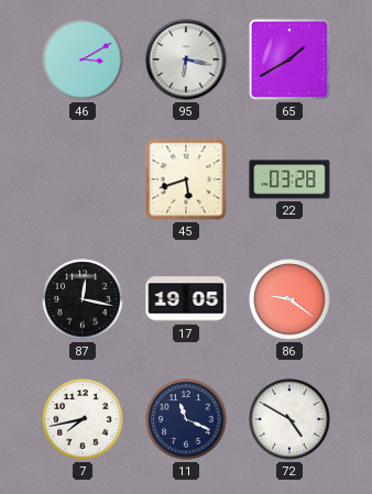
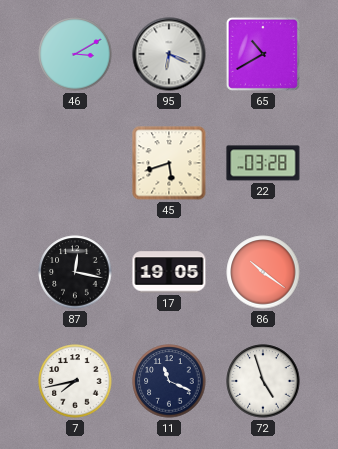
95: 6:17 -> 6:19 (169, 54)
65: 1:40 -> 10:40 (263, 54)
86: 9:21 -> 10:21 (263, 272)
72: 4:50 -> 4:57 (263, 381)
